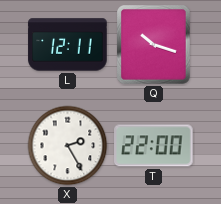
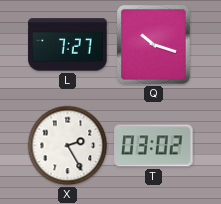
L: 12:11 -> 7:27 (68, 45)
T: 22:00 -> 03:02 (154, 146)
